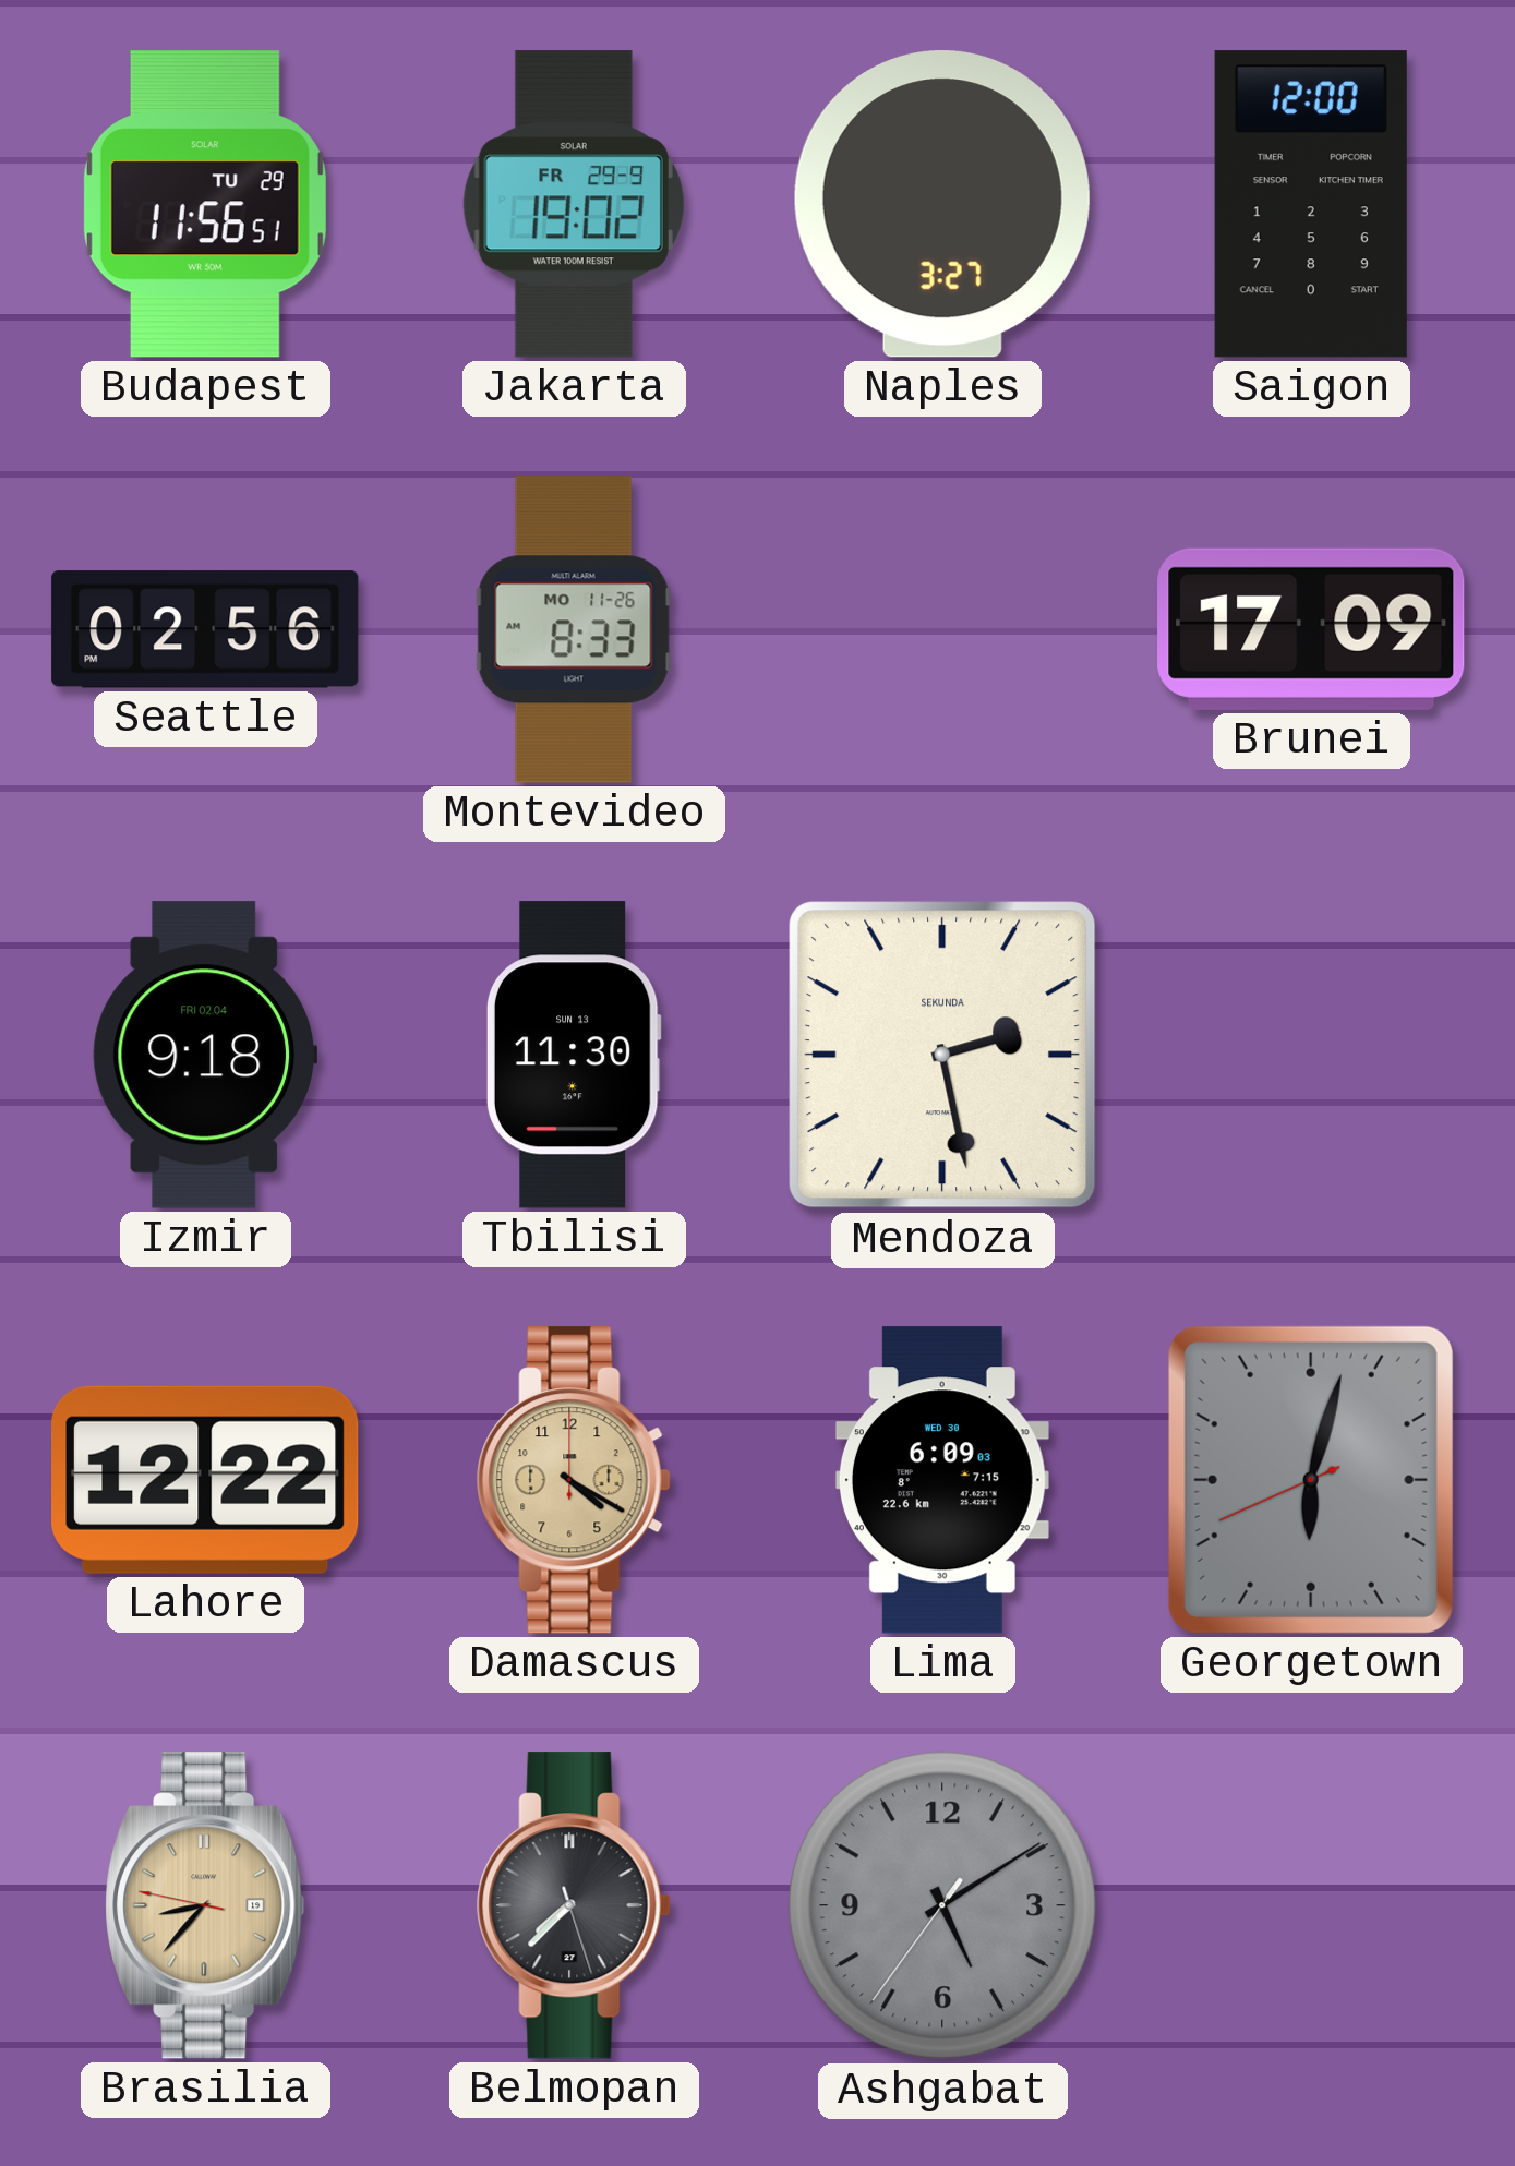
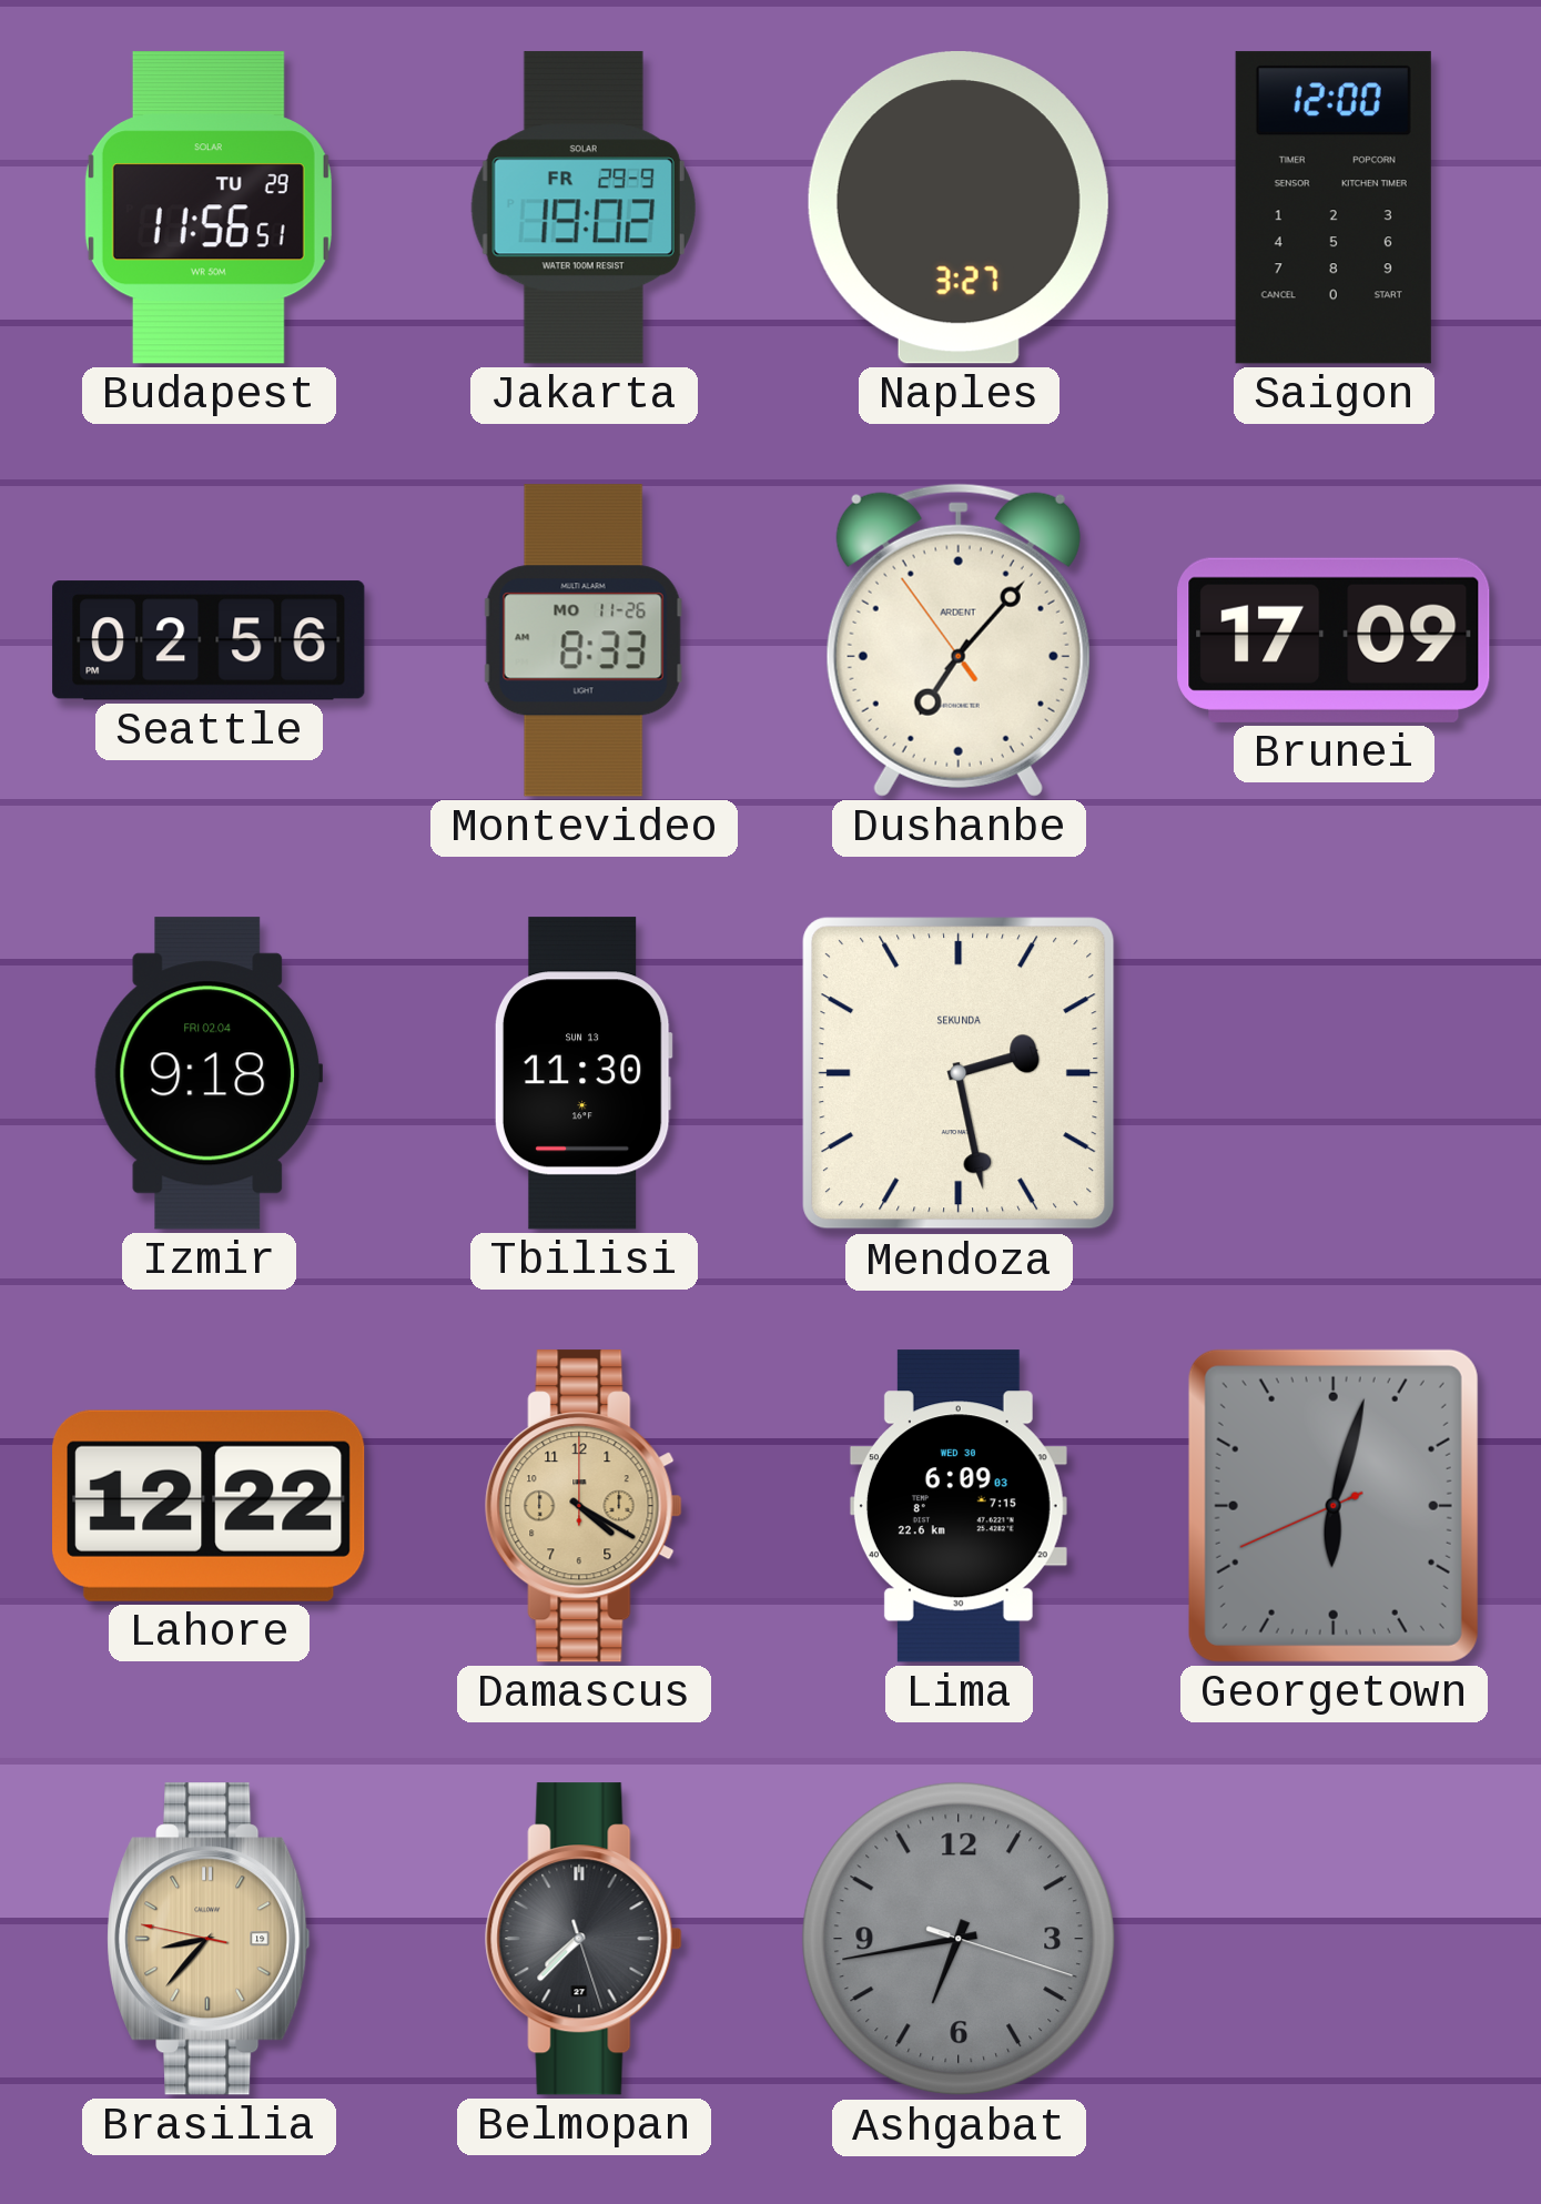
Dushanbe: none -> 7:06 (959, 640)
Ashgabat: 5:09 -> 6:43 (959, 1939)
